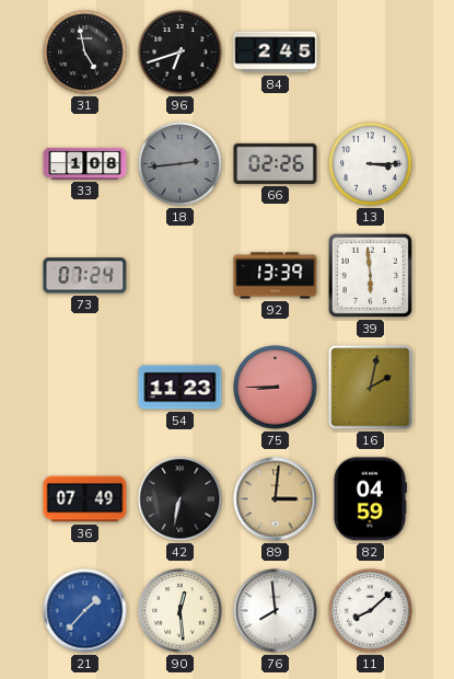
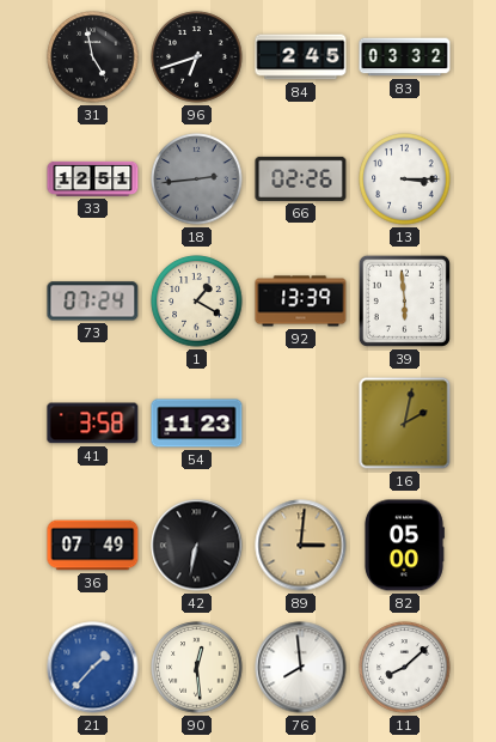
83: none -> 03:32 (405, 57)
33: 1:08 -> 12:51 (93, 178)
1: none -> 1:20 (197, 302)
41: none -> 3:58 (93, 424)
75: 8:45 -> none (276, 388)
82: 04:59 -> 05:00 (404, 546)
